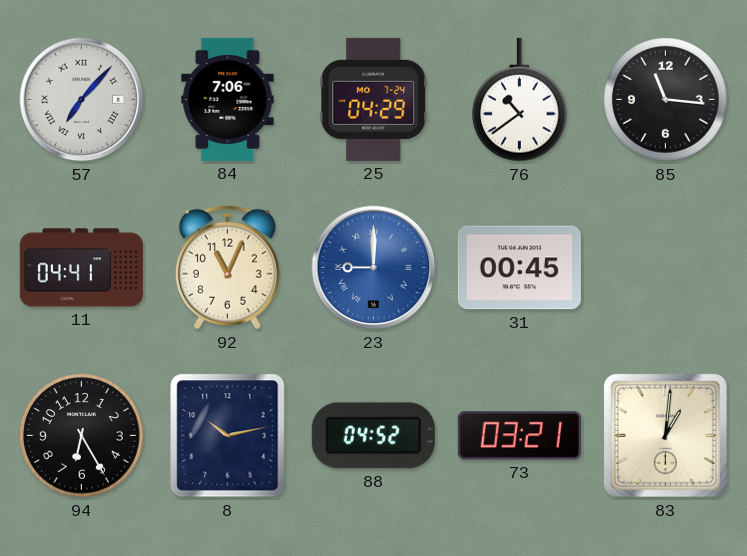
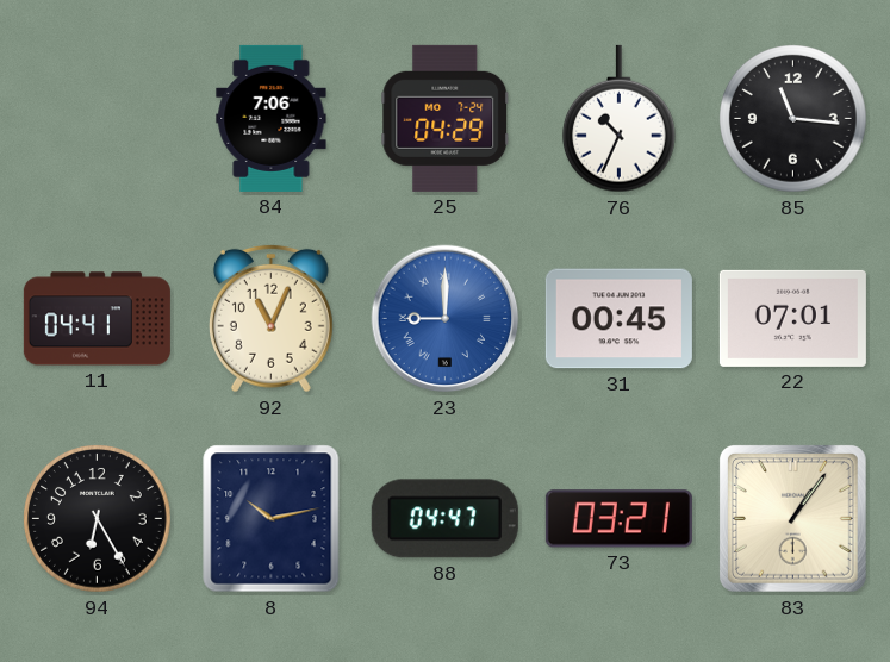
57: 7:07 -> none (82, 100)
76: 10:39 -> 10:34 (620, 119)
22: none -> 07:01 (792, 318)
88: 04:52 -> 04:47 (444, 519)
83: 1:01 -> 1:06 (792, 518)
